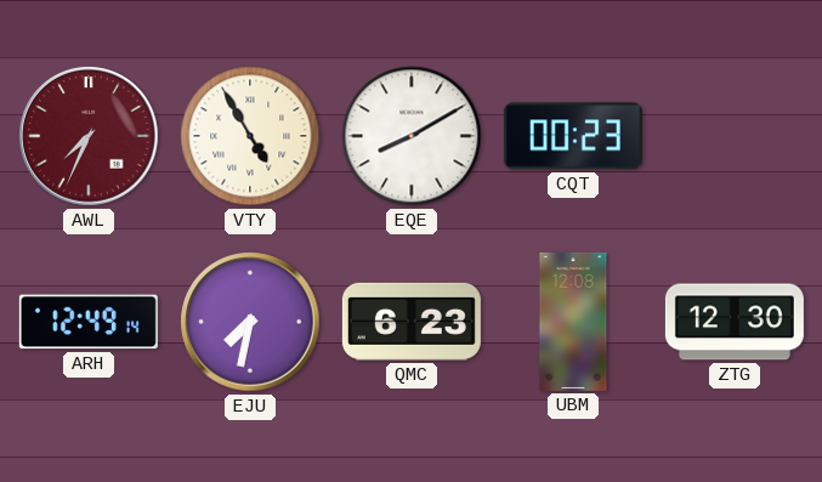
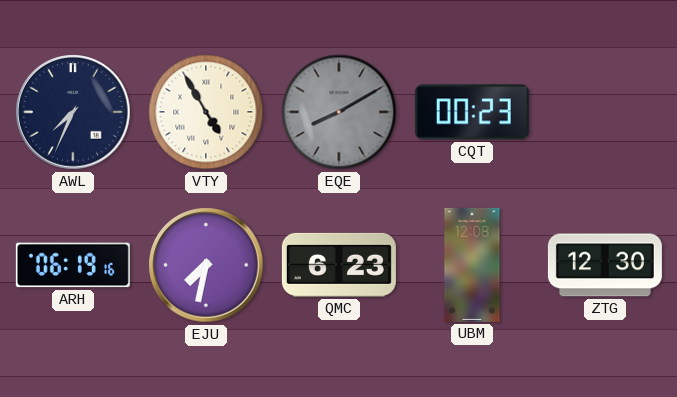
AWL dial: burgundy -> navy (73, 112)
EQE dial: white -> grey (339, 112)
ARH: 12:49 -> 06:19 (73, 265)
